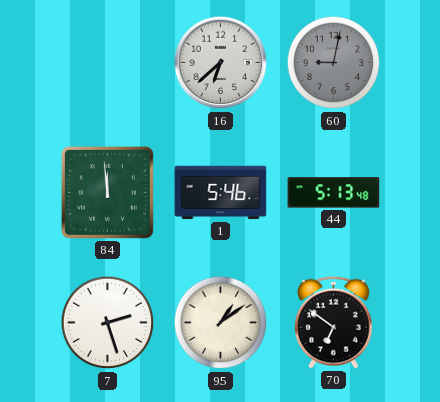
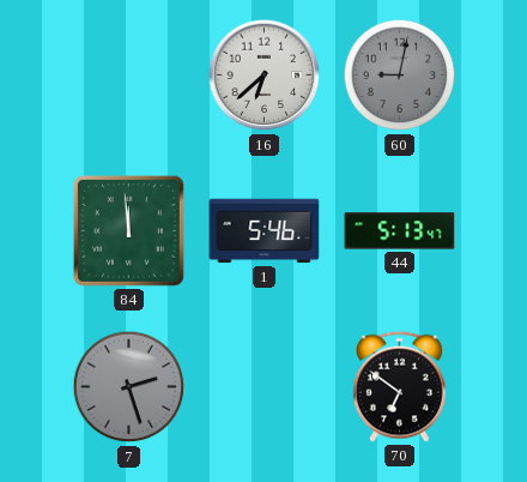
44: 5:13:48 -> 5:13:47 (400, 231)
7 dial: white -> grey (129, 387)
95: 1:09 -> none (221, 323)
